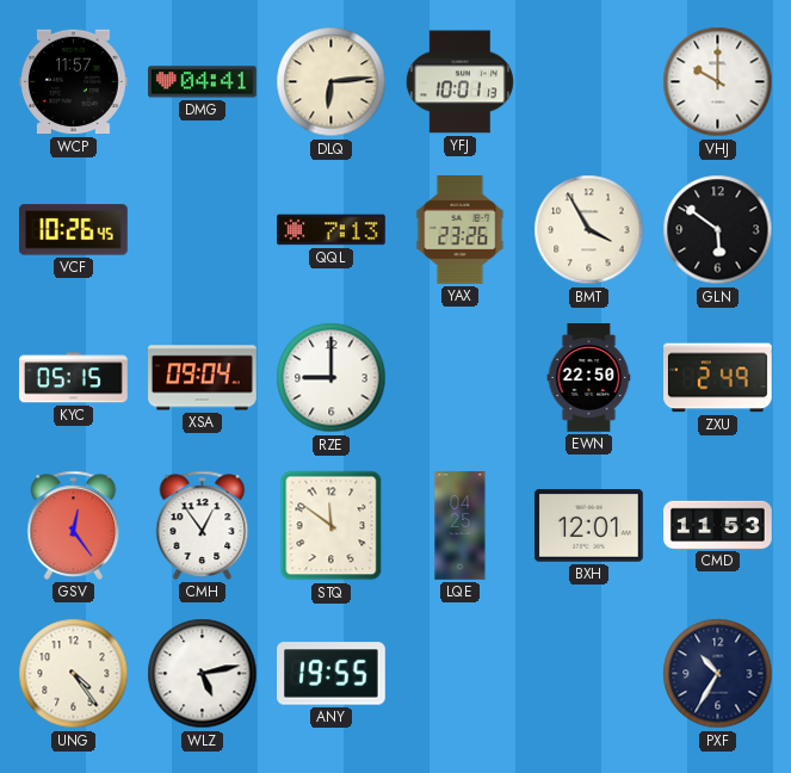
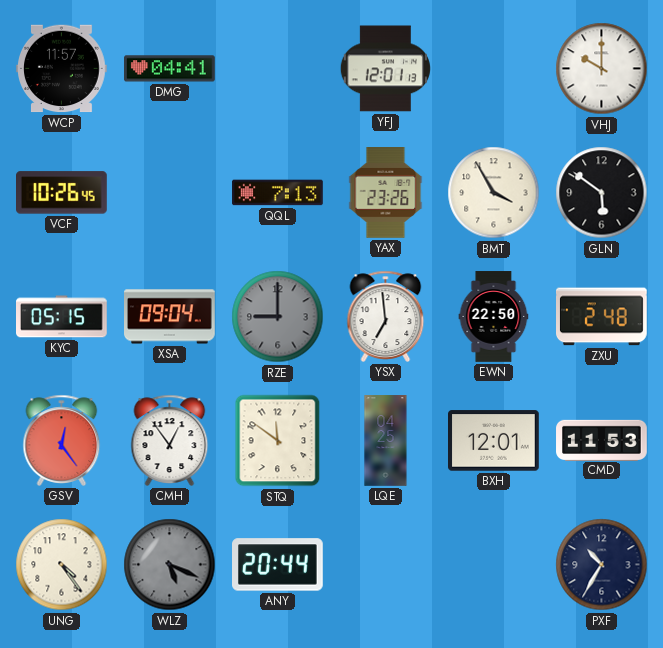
DLQ: 6:14 -> none (332, 82)
YFJ: 10:01 -> 12:01 (385, 69)
RZE dial: white -> grey (278, 317)
YSX: none -> 6:59 (386, 316)
ZXU: 2:49 -> 2:48 (602, 317)
WLZ: 5:13 -> 5:19 (170, 565)
WLZ dial: white -> grey (170, 565)
ANY: 19:55 -> 20:44 (278, 565)
